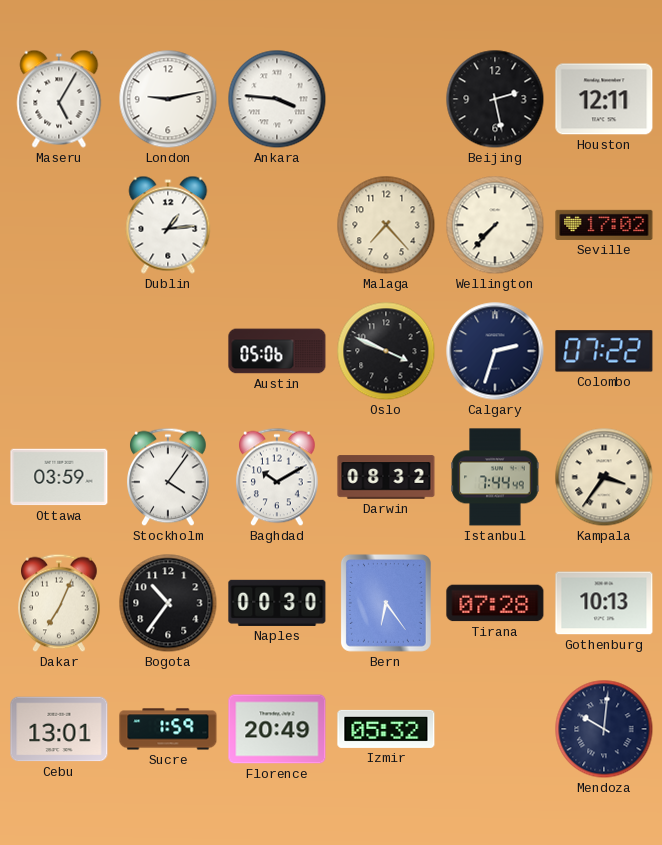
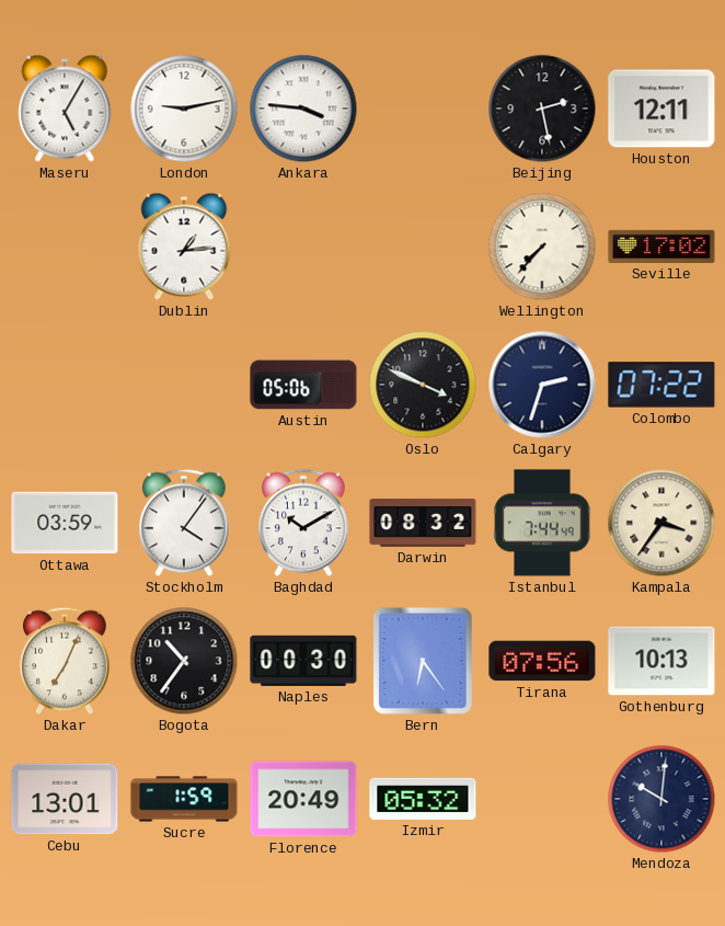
Malaga: 7:23 -> none (386, 225)
Tirana: 07:28 -> 07:56 (542, 661)
